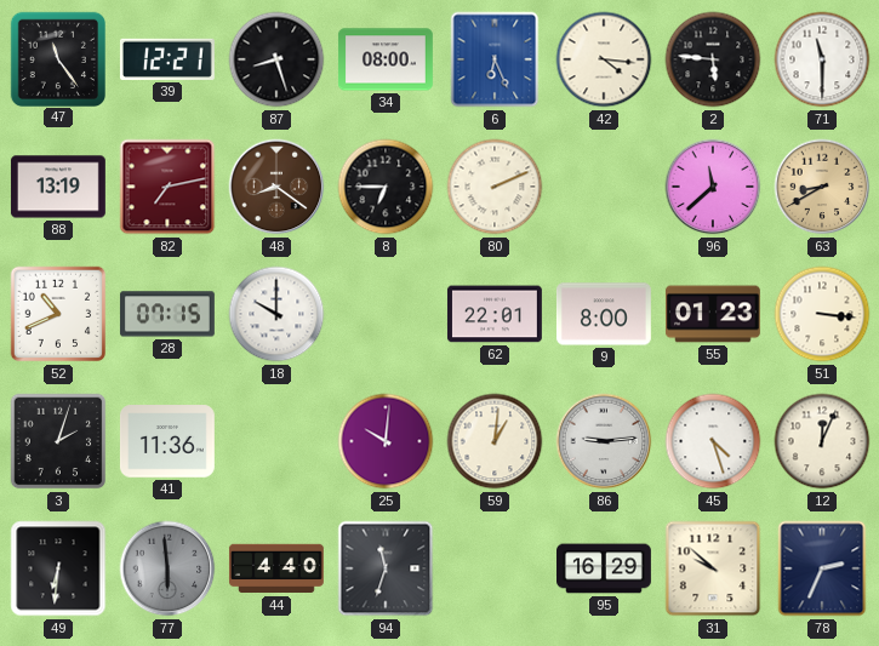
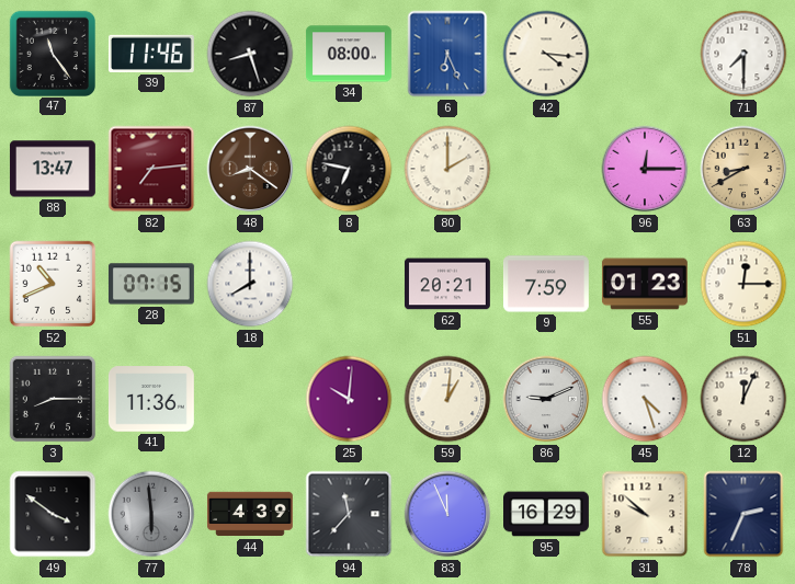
39: 12:21 -> 11:46 (151, 54)
2: 5:46 -> none (713, 59)
71: 11:30 -> 7:30 (743, 54)
88: 13:19 -> 13:47 (53, 169)
82: 7:13 -> 7:14 (151, 169)
8: 6:45 -> 6:47 (349, 169)
80: 2:11 -> 2:00 (447, 169)
96: 11:38 -> 12:15 (645, 169)
18: 10:00 -> 8:00 (250, 284)
62: 22:01 -> 20:21 (447, 284)
9: 8:00 -> 7:59 (546, 284)
51: 3:16 -> 12:15 (743, 284)
3: 2:03 -> 8:15 (53, 399)
86: 9:14 -> 9:11 (546, 399)
49: 6:31 -> 3:51 (53, 514)
44: 4:40 -> 4:39 (250, 514)
94: 11:33 -> 11:37 (349, 514)
83: none -> 11:56 (447, 514)
